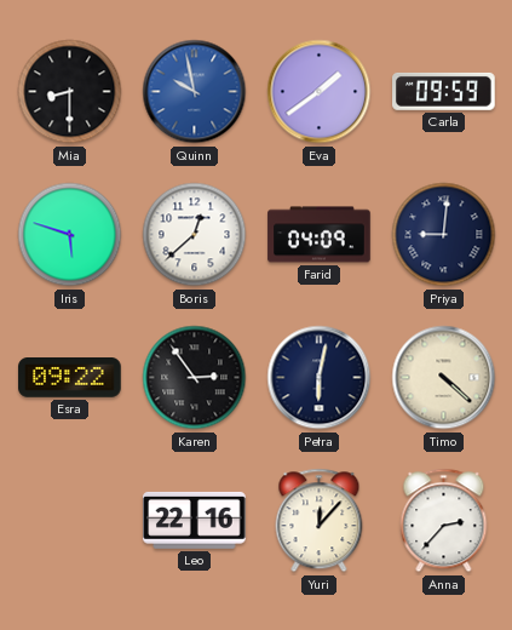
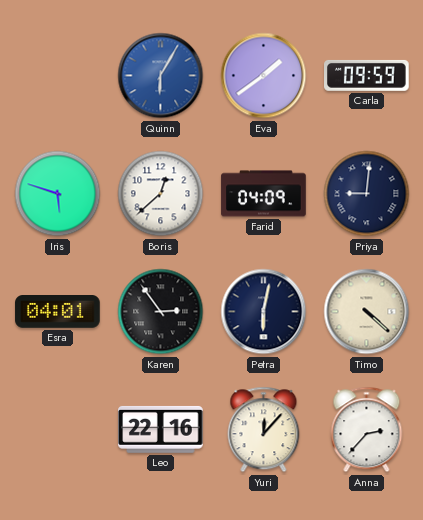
Mia: 8:30 -> none (70, 92)
Quinn: 9:58 -> 6:05 (161, 76)
Esra: 09:22 -> 04:01 (58, 312)
